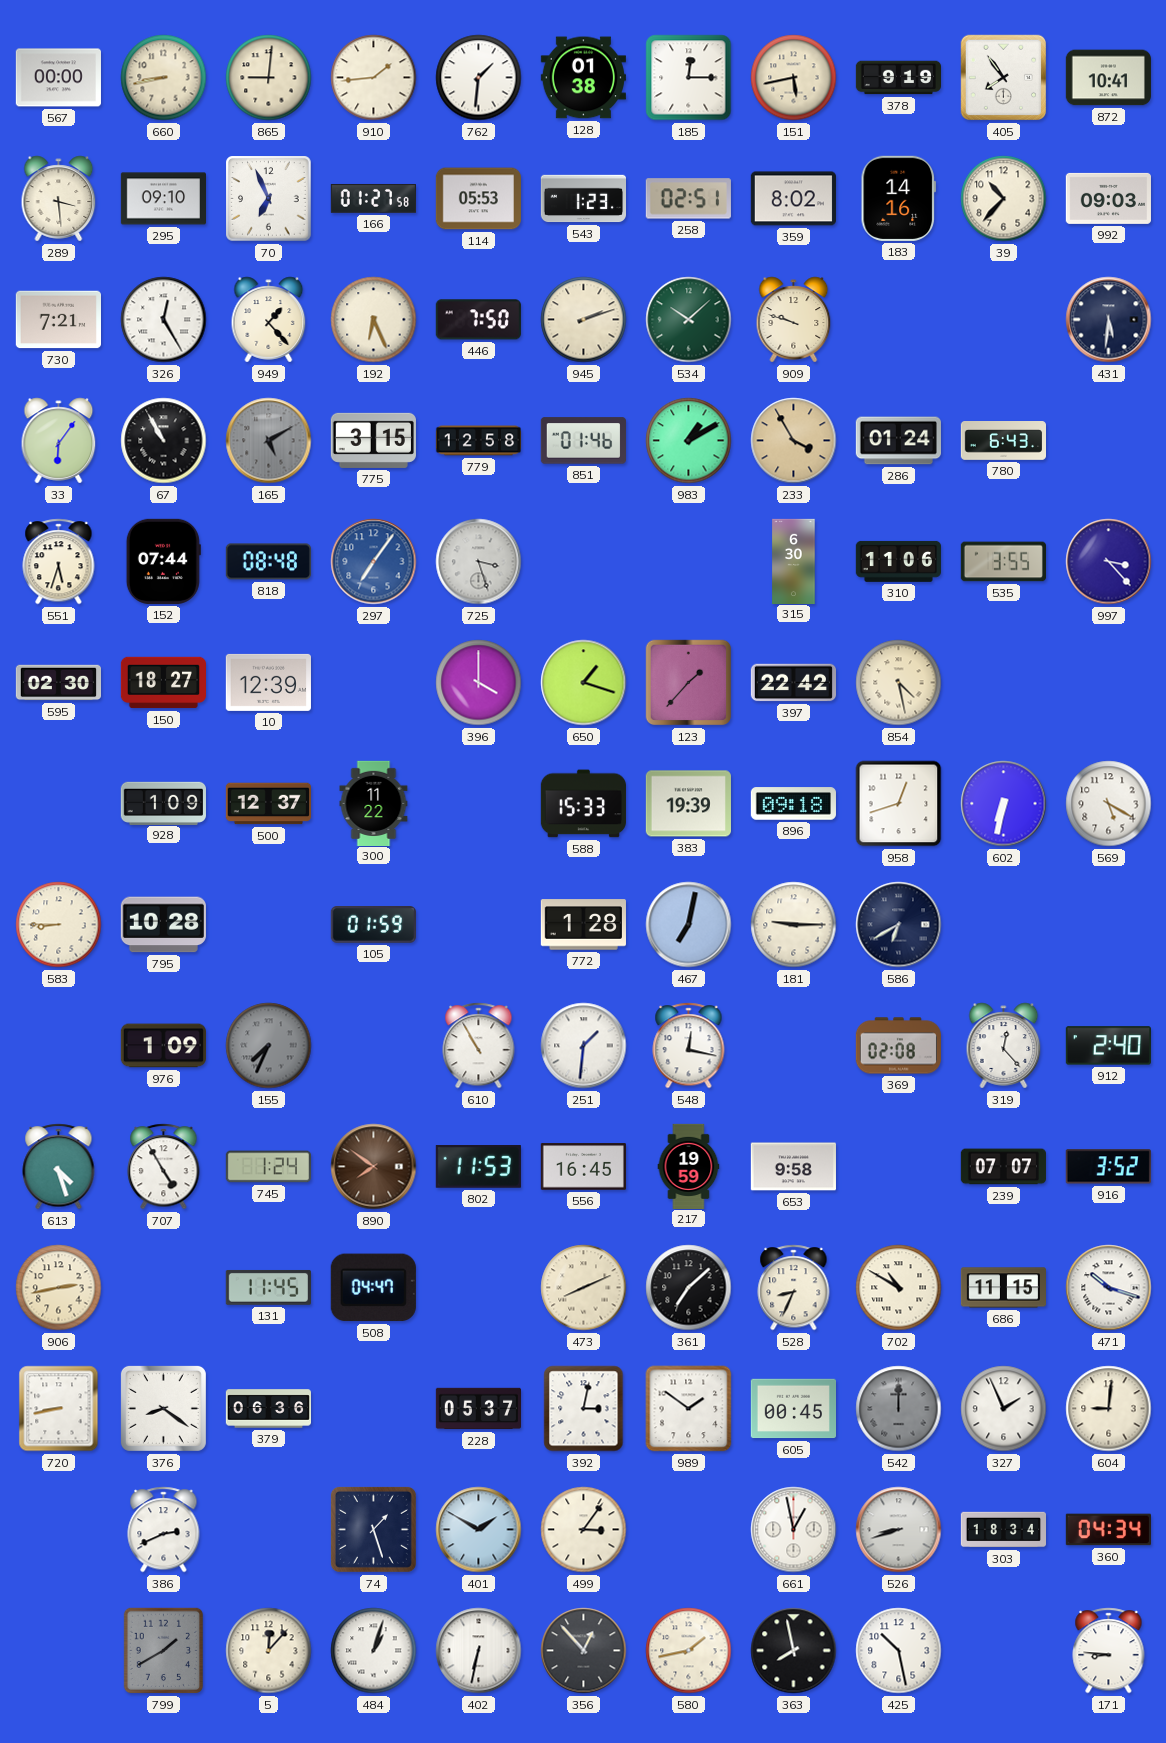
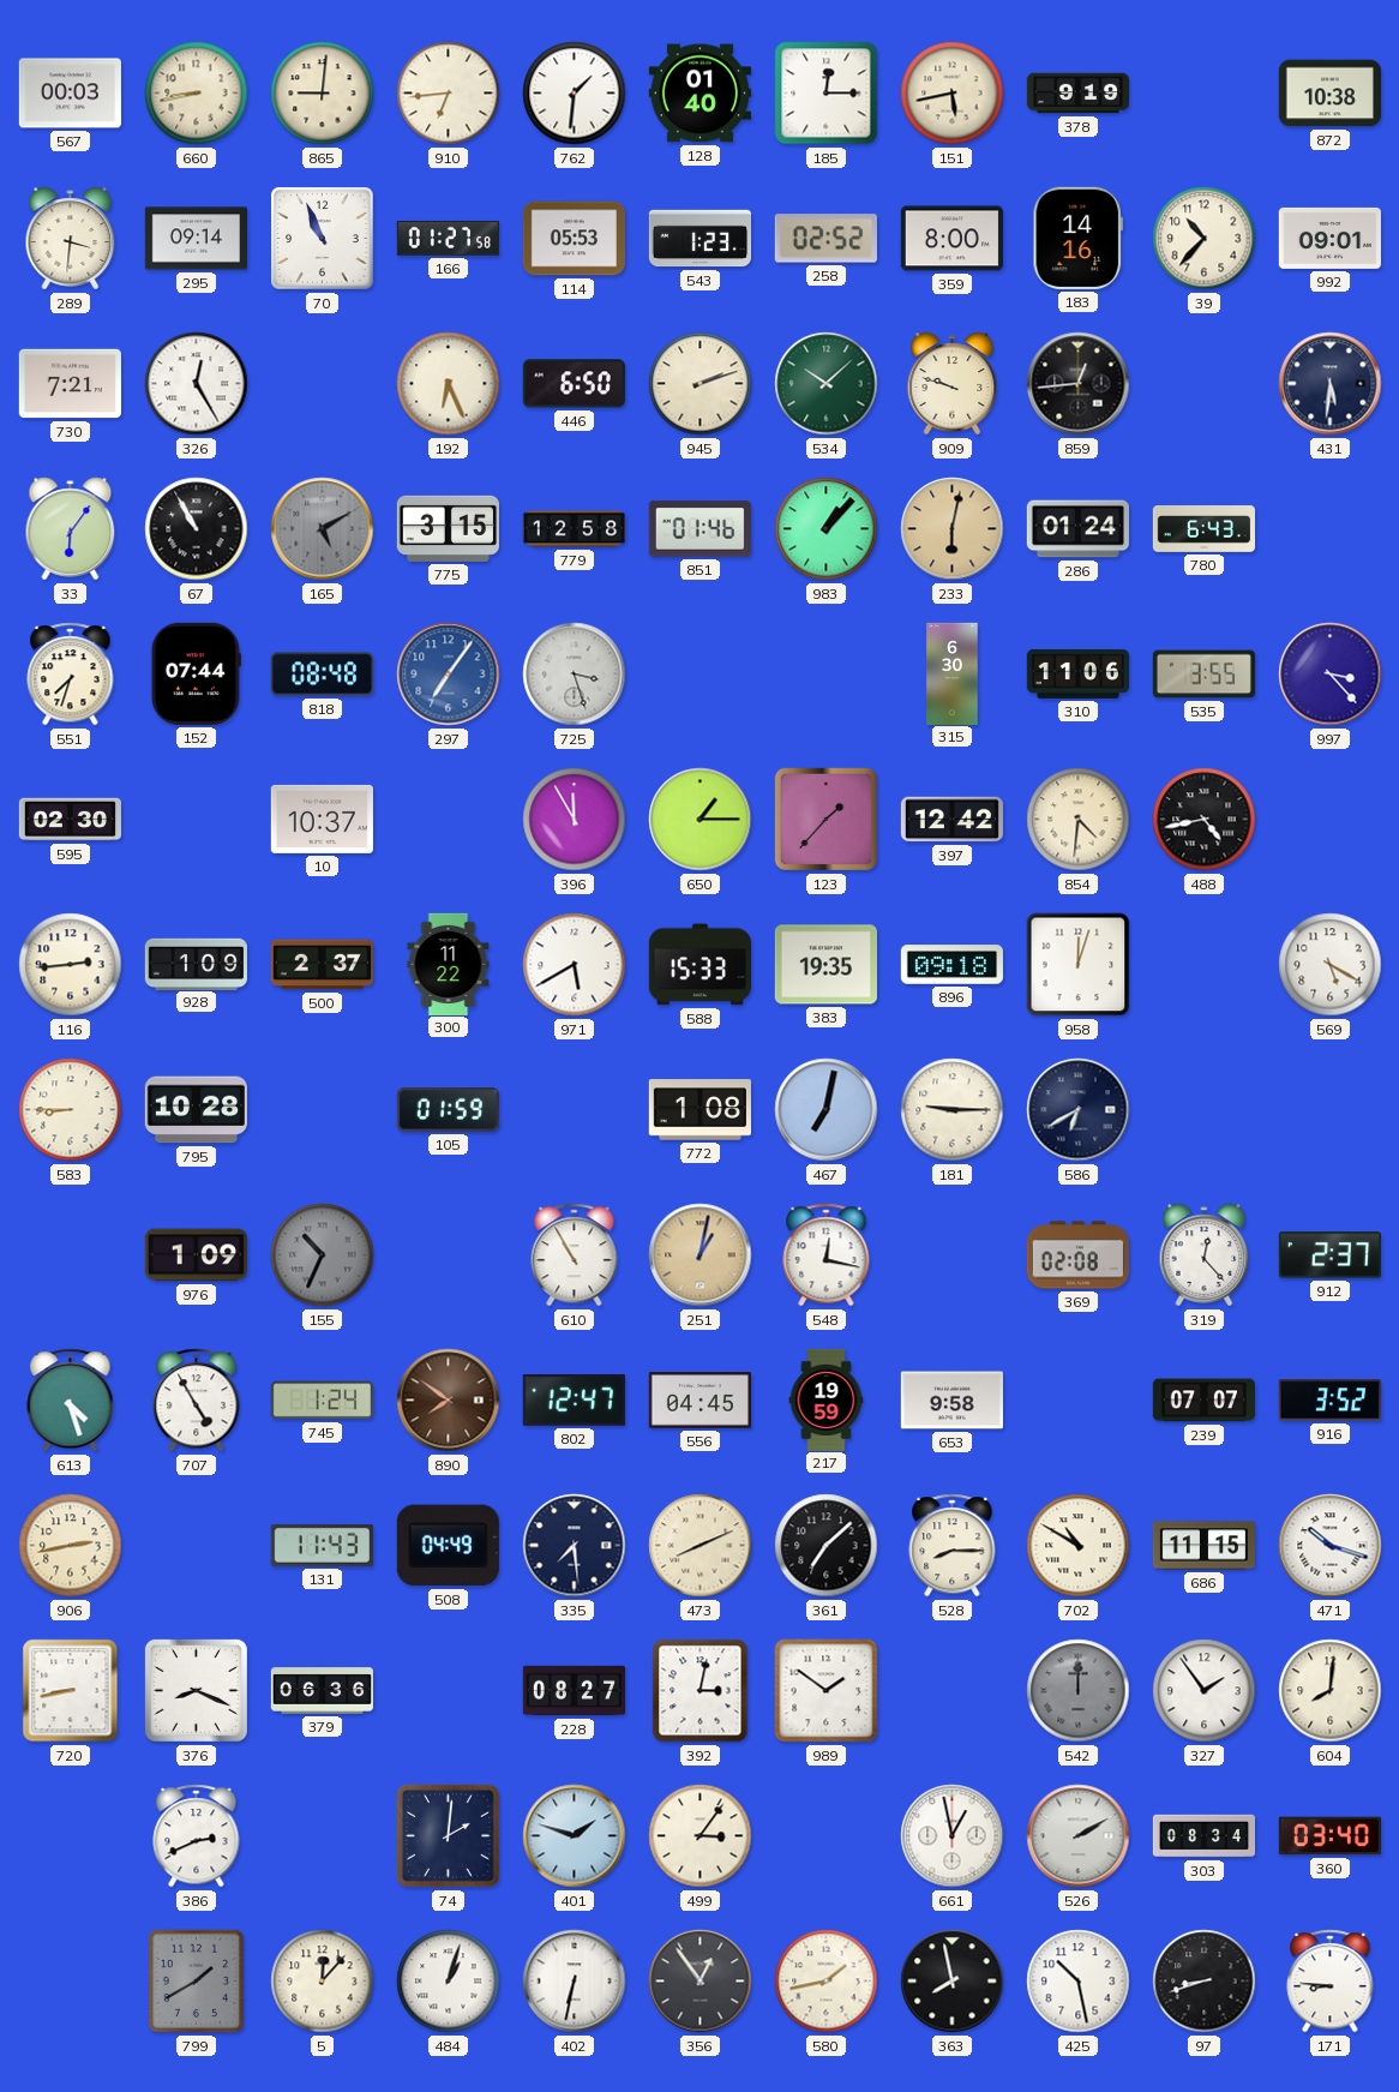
567: 00:00 -> 00:03 (70, 94)
910: 1:44 -> 6:44 (449, 94)
128: 01:38 -> 01:40 (699, 94)
405: 7:54 -> none (1004, 78)
872: 10:41 -> 10:38 (1329, 94)
289: 3:29 -> 3:31 (71, 239)
295: 09:10 -> 09:14 (196, 239)
70: 6:56 -> 10:56 (323, 239)
258: 02:51 -> 02:52 (825, 239)
359: 8:02 -> 8:00 (951, 239)
992: 09:03 -> 09:01 (1329, 238)
949: 1:23 -> none (269, 320)
446: 7:50 -> 6:50 (574, 384)
859: none -> 12:44 (1079, 384)
983: 1:10 -> 1:07 (827, 529)
233: 3:55 -> 6:02 (953, 529)
551: 5:33 -> 7:33 (71, 675)
150: 18:27 -> none (163, 683)
10: 12:39 -> 10:37 (322, 819)
396: 4:00 -> 11:55 (575, 820)
650: 1:18 -> 1:15 (701, 820)
397: 22:42 -> 12:42 (951, 820)
854: 4:28 -> 4:31 (1079, 820)
488: none -> 4:43 (1205, 820)
116: none -> 2:44 (71, 965)
500: 12:37 -> 2:37 (322, 965)
971: none -> 5:40 (575, 965)
383: 19:39 -> 19:35 (825, 965)
958: 12:42 -> 12:03 (1079, 965)
602: 6:32 -> none (1004, 804)
772: 1:28 -> 1:08 (699, 1110)
155: 7:34 -> 10:34 (323, 1255)
251: 1:31 -> 1:02 (701, 1255)
251 dial: white -> champagne (701, 1255)
912: 2:40 -> 2:37 (1329, 1255)
802: 11:53 -> 12:47 (574, 1401)
556: 16:45 -> 04:45 (699, 1401)
131: 11:45 -> 11:43 (322, 1546)
508: 04:47 -> 04:49 (448, 1546)
335: none -> 7:29 (575, 1546)
528: 8:34 -> 8:15 (953, 1546)
376: 8:21 -> 8:19 (196, 1690)
228: 05:37 -> 08:27 (574, 1691)
605: 00:45 -> none (793, 1409)
327: 1:56 -> 1:54 (1205, 1691)
604: 9:01 -> 8:01 (1331, 1691)
74: 1:27 -> 2:01 (448, 1835)
401: 1:50 -> 1:48 (575, 1836)
526: 8:42 -> 2:10 (1079, 1836)
303: 18:34 -> 08:34 (1203, 1836)
360: 04:34 -> 03:40 (1329, 1836)
356: 12:53 -> 12:54 (701, 1982)
97: none -> 8:42 (1205, 1982)
